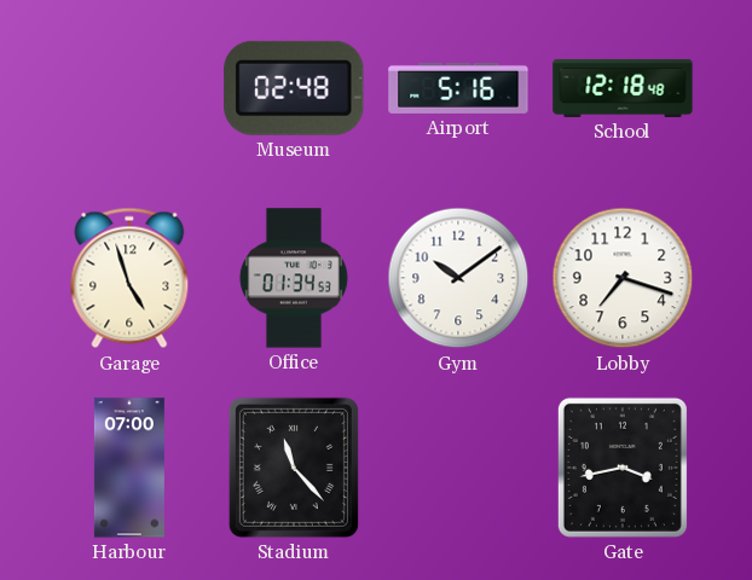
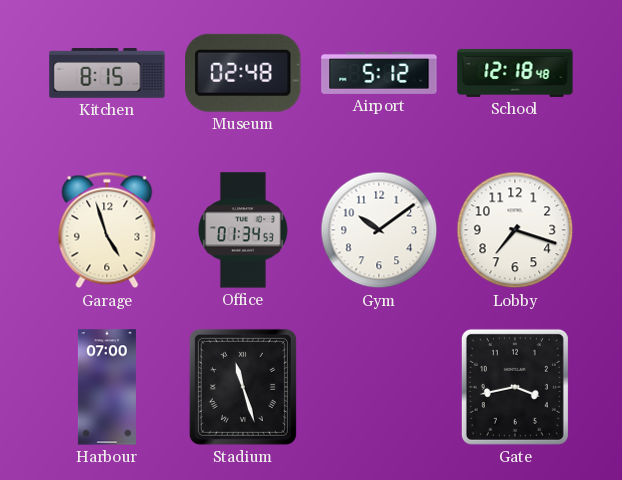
Kitchen: none -> 8:15 (107, 73)
Airport: 5:16 -> 5:12 (379, 73)
Stadium: 11:23 -> 11:27 (243, 387)
